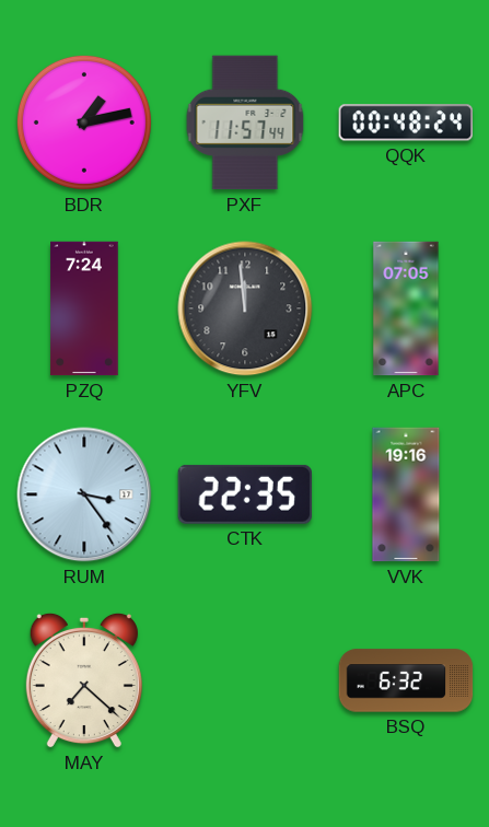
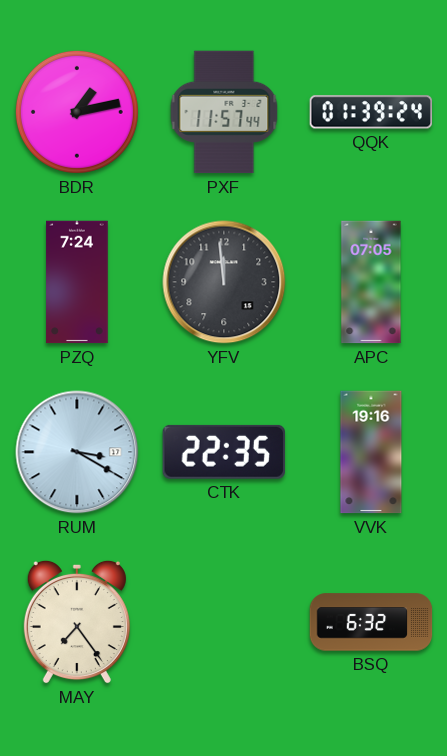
QQK: 00:48 -> 01:39 (370, 112)
RUM: 3:24 -> 3:20 (77, 452)
MAY: 7:22 -> 7:24 (77, 622)
